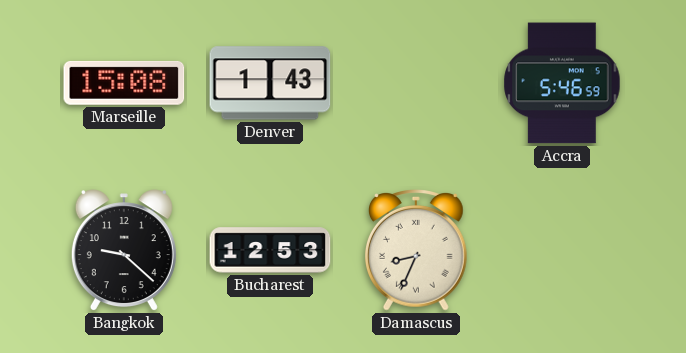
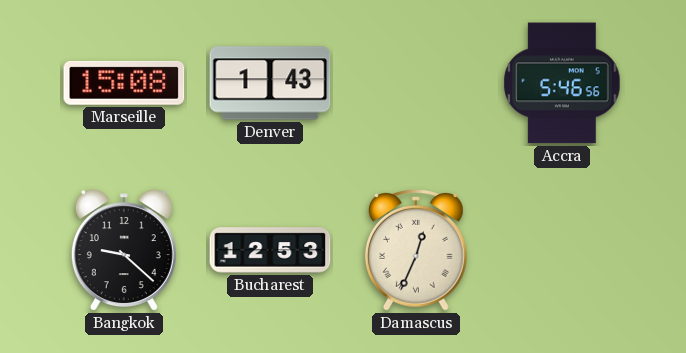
Accra: 5:46:59 -> 5:46:56 (562, 83)
Damascus: 8:34 -> 12:34 (416, 251)
